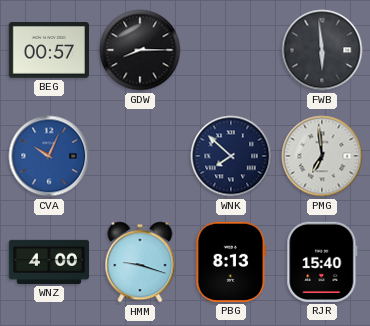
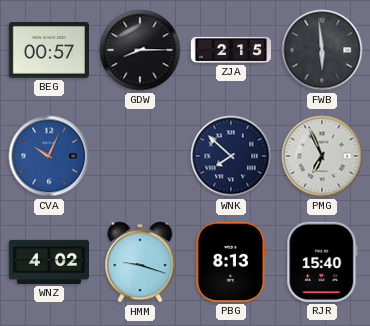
ZJA: none -> 2:15 (230, 50)
PMG: 6:59 -> 6:56 (322, 156)
WNZ: 4:00 -> 4:02 (48, 262)
